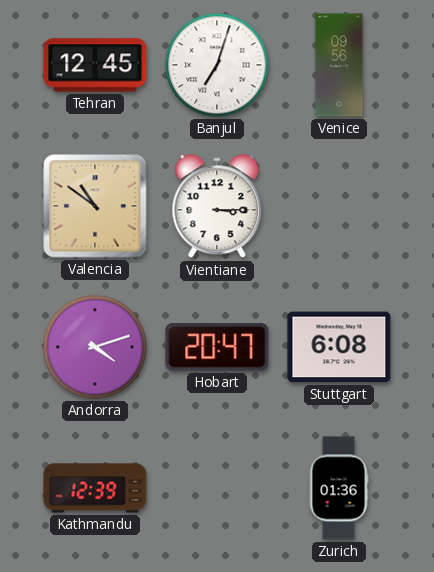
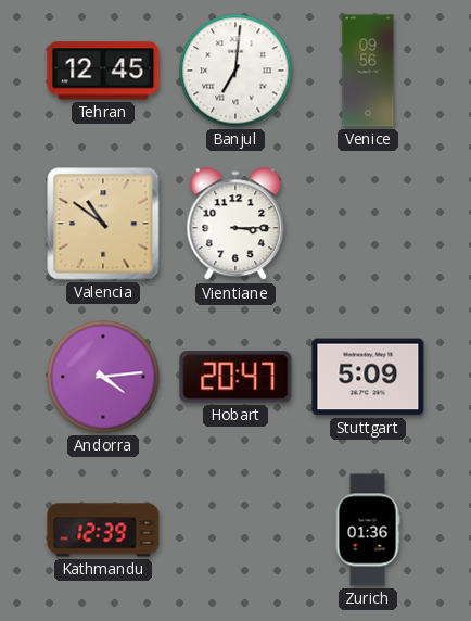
Banjul: 7:03 -> 7:01 (235, 71)
Andorra: 4:12 -> 4:14 (103, 377)
Stuttgart: 6:08 -> 5:09 (368, 377)
